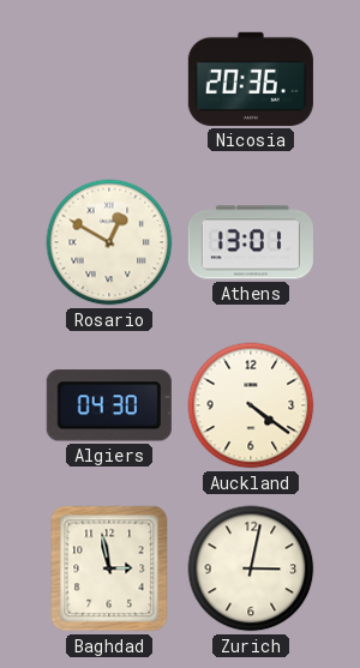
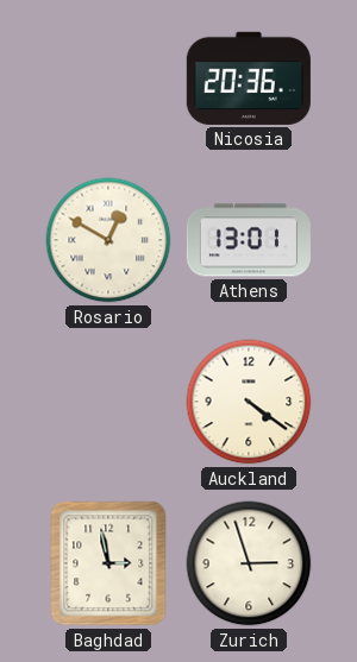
Algiers: 04:30 -> none (109, 405)
Zurich: 3:02 -> 2:57 (249, 563)
